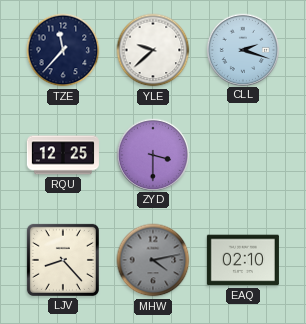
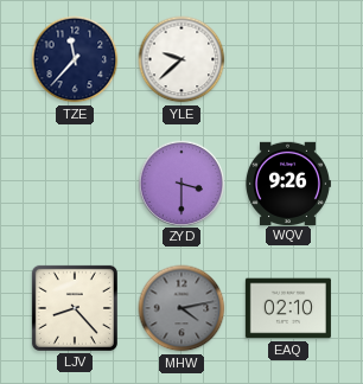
CLL: 2:18 -> none (242, 49)
RQU: 12:25 -> none (63, 155)
WQV: none -> 9:26 (288, 183)
